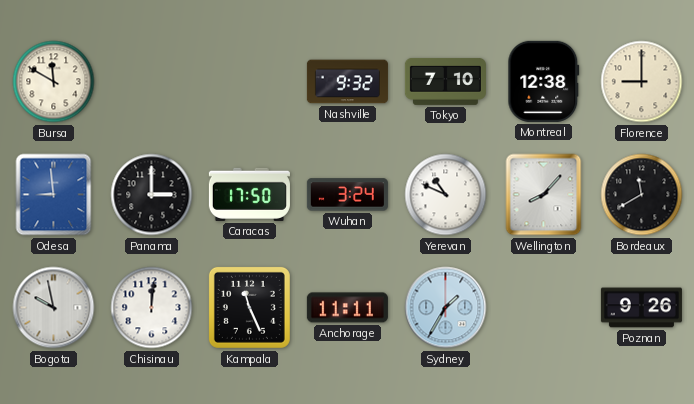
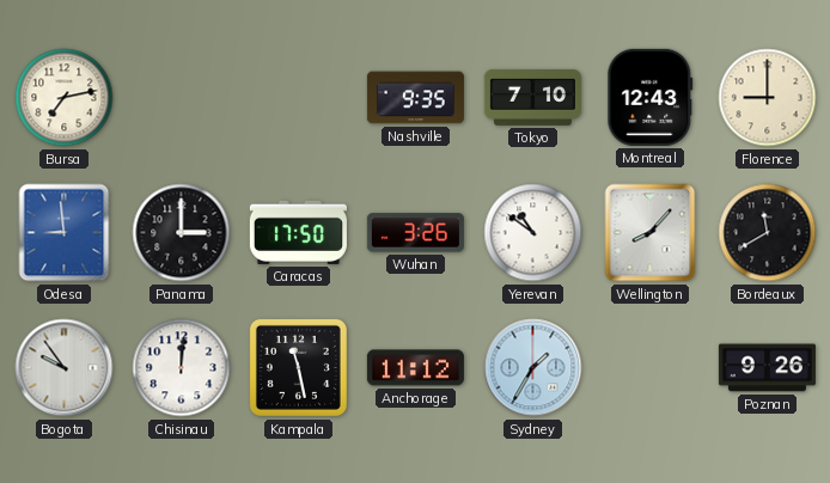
Bursa: 11:50 -> 7:13 (65, 98)
Nashville: 9:32 -> 9:35 (415, 98)
Montreal: 12:38 -> 12:43 (651, 97)
Wuhan: 3:24 -> 3:26 (415, 233)
Yerevan: 10:49 -> 10:51 (533, 233)
Bogota: 9:58 -> 9:54 (65, 368)
Kampala: 11:26 -> 11:28 (298, 367)
Anchorage: 11:11 -> 11:12 (415, 368)
